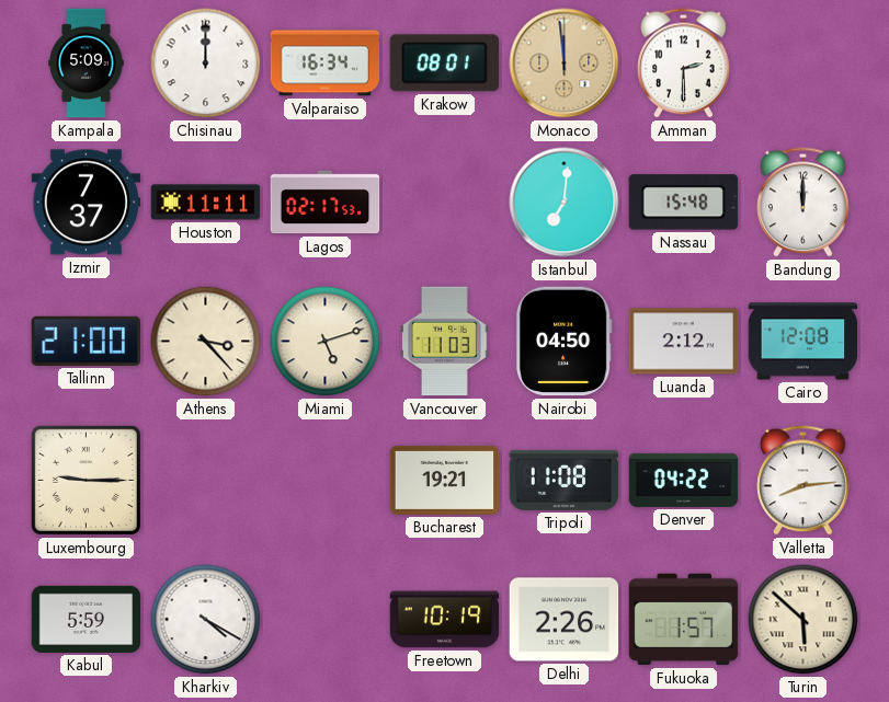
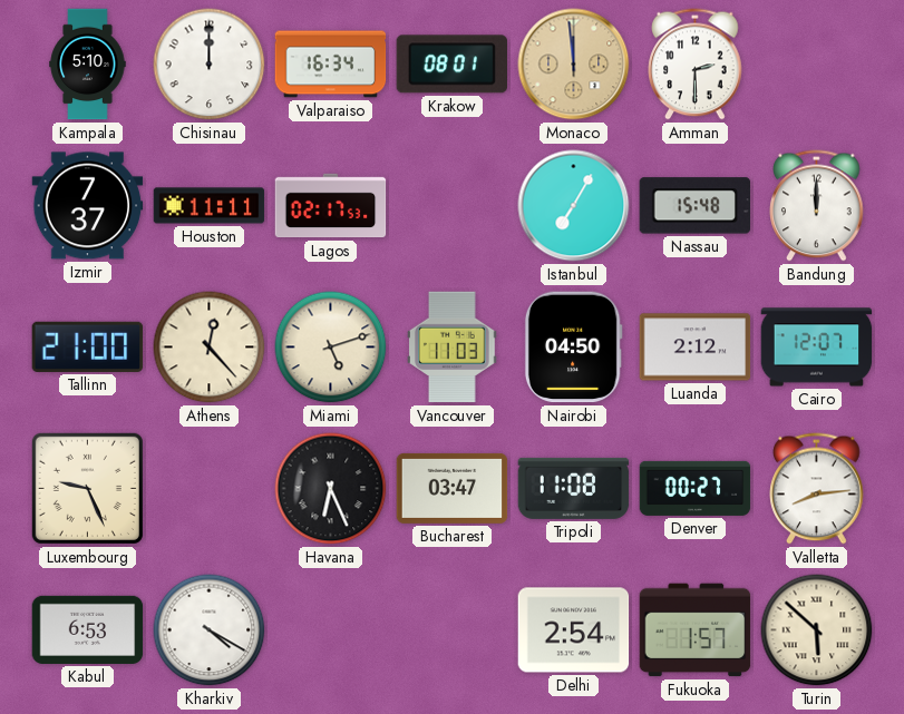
Kampala: 5:09 -> 5:10 (88, 65)
Istanbul: 7:01 -> 7:05 (574, 206)
Athens: 3:23 -> 12:23 (210, 348)
Cairo: 12:08 -> 12:07 (817, 348)
Luxembourg: 9:15 -> 9:26 (87, 488)
Havana: none -> 6:26 (331, 489)
Bucharest: 19:21 -> 03:47 (453, 488)
Denver: 04:22 -> 00:27 (696, 488)
Kabul: 5:59 -> 6:53 (88, 629)
Freetown: 10:19 -> none (445, 620)
Delhi: 2:26 -> 2:54 (574, 630)
